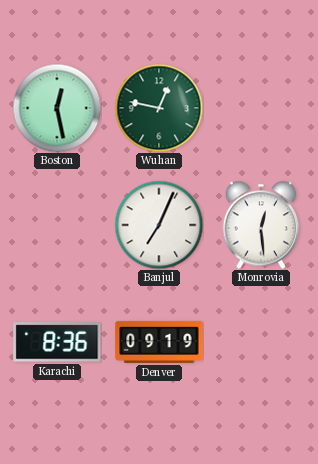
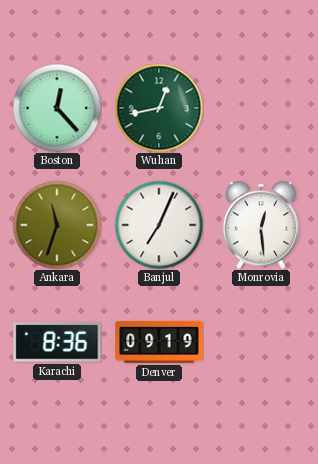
Boston: 12:28 -> 12:23 (57, 108)
Wuhan: 12:47 -> 12:43 (159, 108)
Ankara: none -> 11:33 (57, 225)
